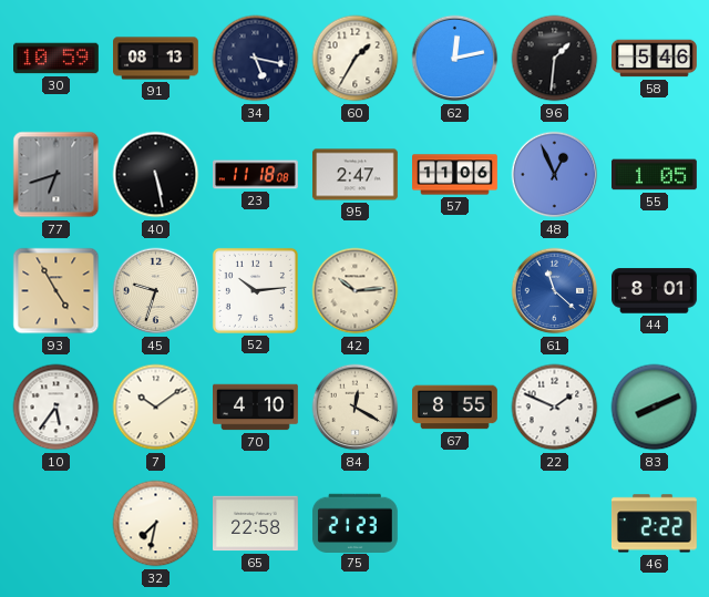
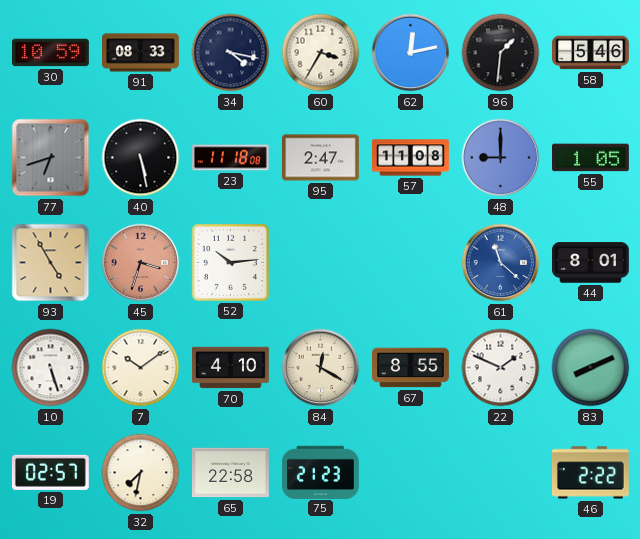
91: 08:13 -> 08:33 (141, 53)
34: 5:17 -> 4:17 (231, 53)
60: 1:35 -> 3:35 (321, 53)
57: 11:06 -> 11:08 (411, 158)
48: 12:56 -> 9:00 (501, 158)
45: 9:33 -> 3:33 (141, 263)
45 dial: cream -> salmon (141, 263)
42: 10:14 -> none (356, 291)
10: 5:36 -> 5:27 (51, 368)
19: none -> 02:57 (50, 472)
